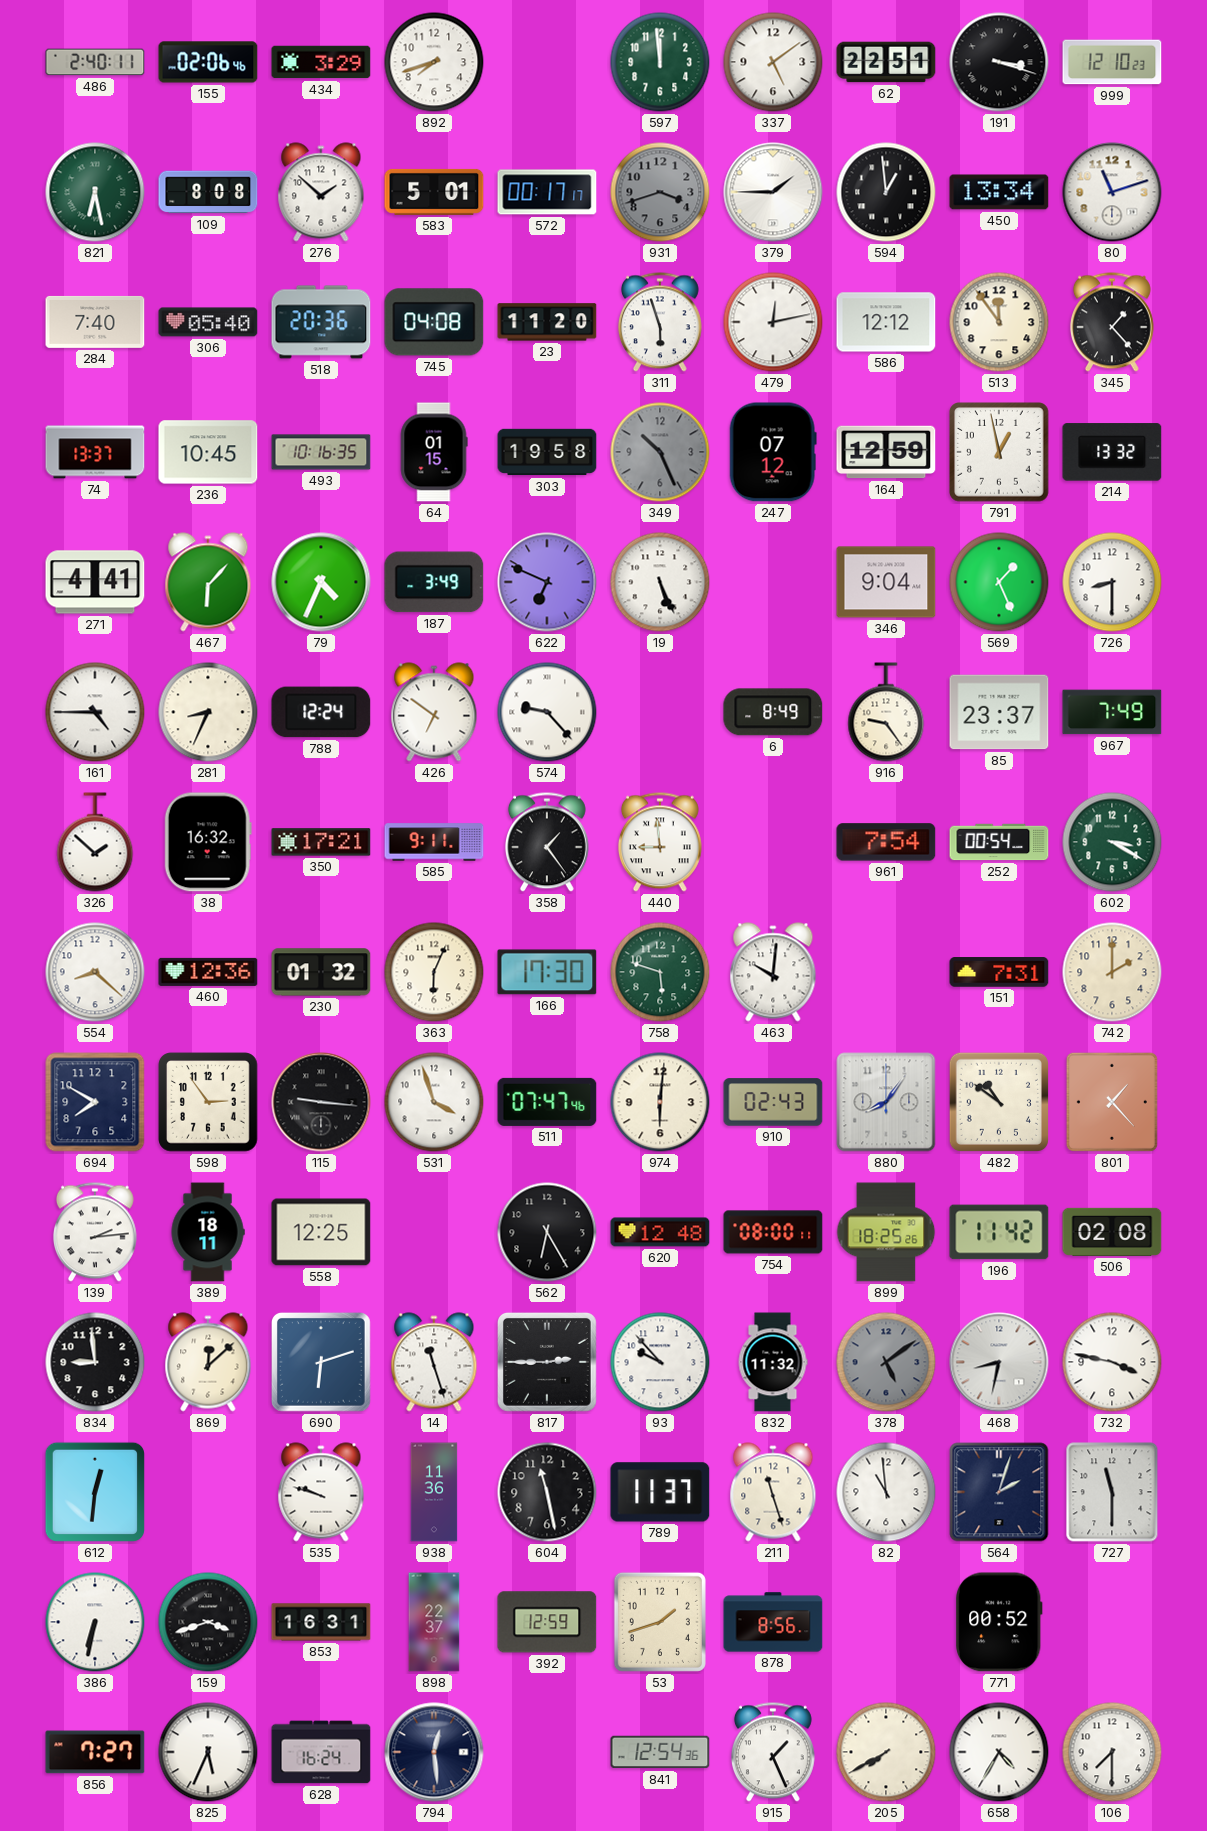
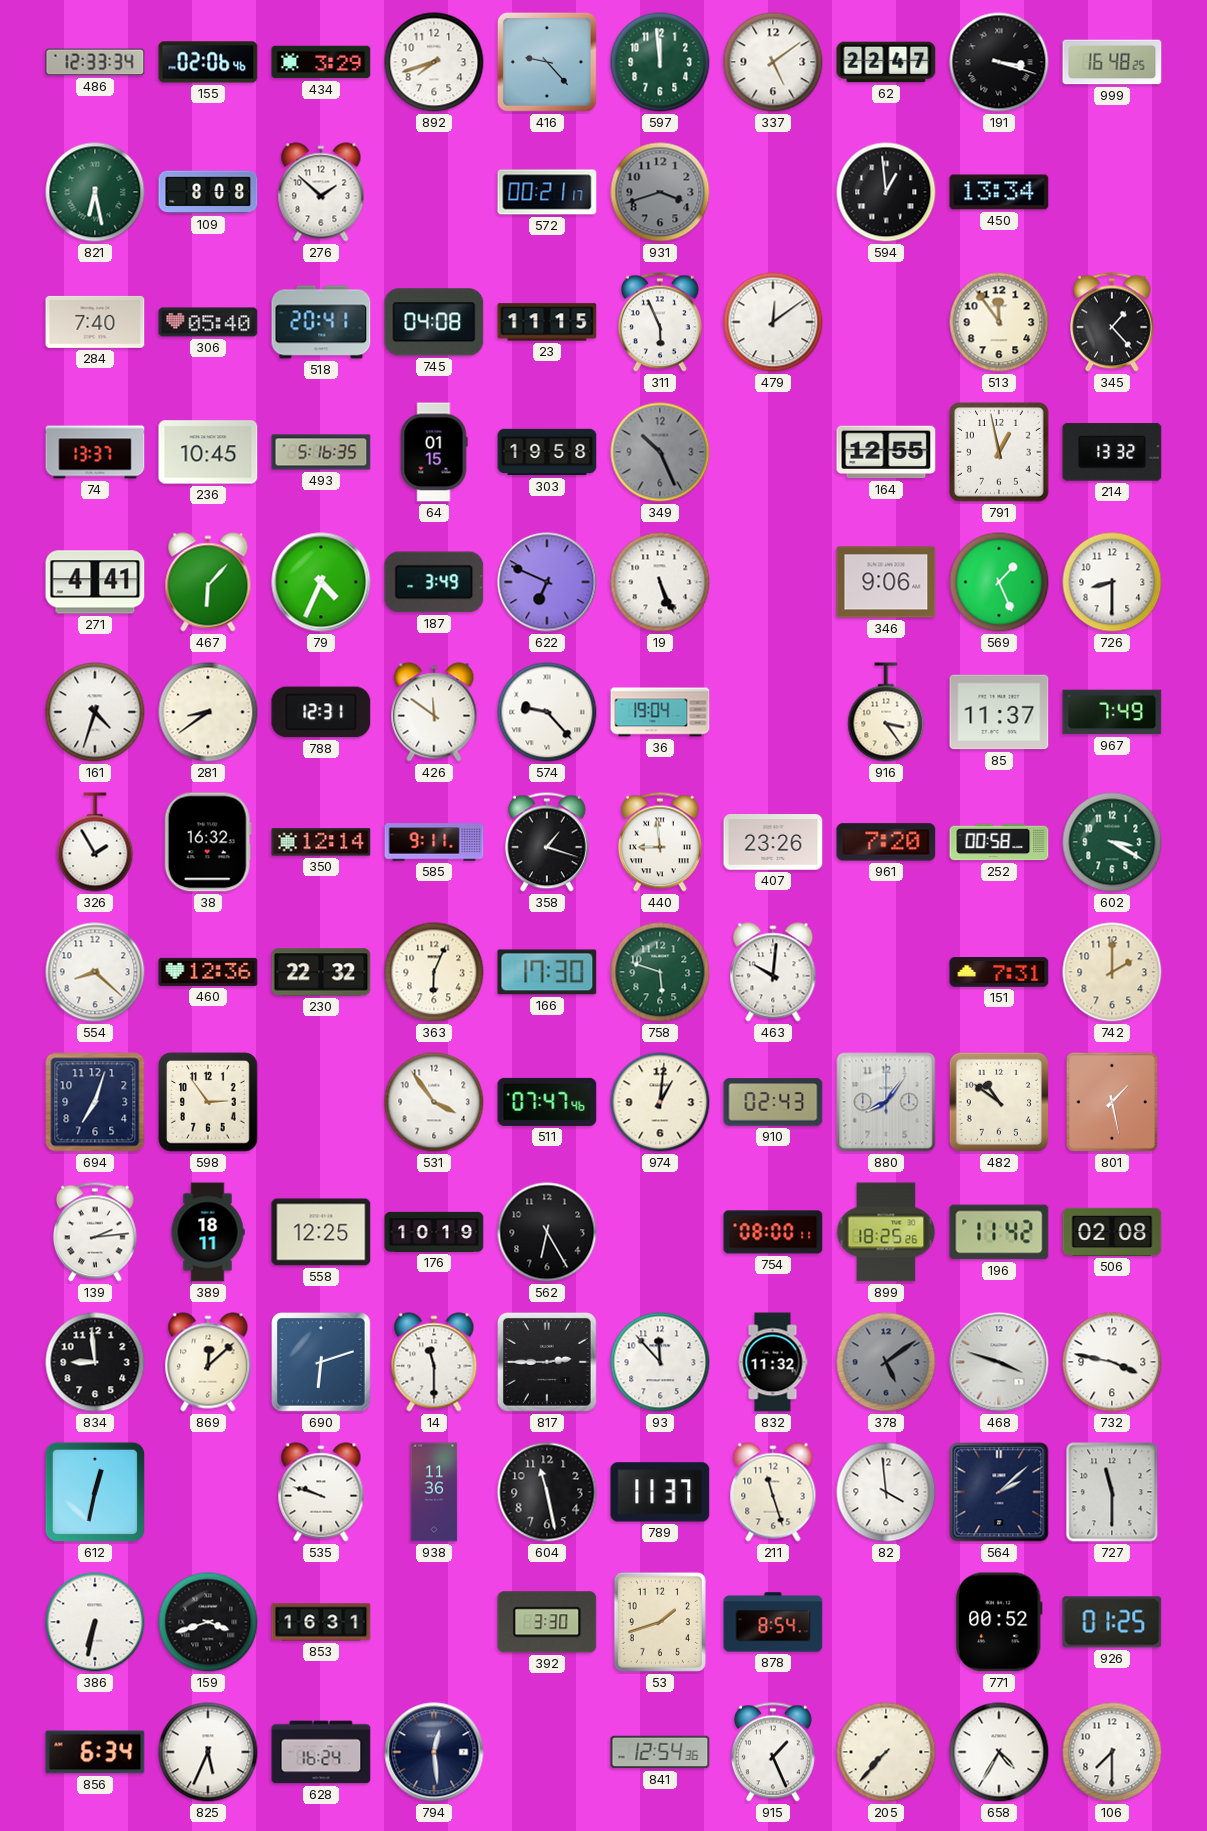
486: 2:40 -> 12:33 (95, 62)
416: none -> 9:23 (547, 62)
62: 22:51 -> 22:47 (886, 62)
999: 12:10 -> 16:48 (1112, 62)
583: 5:01 -> none (434, 192)
572: 00:17 -> 00:21 (547, 192)
379: 1:45 -> none (773, 192)
80: 11:12 -> none (1112, 192)
518: 20:36 -> 20:41 (321, 322)
23: 11:20 -> 11:15 (547, 322)
311: 5:57 -> 5:56 (660, 322)
479: 12:13 -> 12:09 (773, 322)
586: 12:12 -> none (886, 322)
493: 10:16 -> 5:16 (321, 452)
247: 07:12 -> none (773, 452)
164: 12:59 -> 12:55 (886, 452)
346: 9:04 -> 9:06 (886, 582)
161: 4:45 -> 4:33 (95, 712)
281: 8:34 -> 8:39 (208, 712)
788: 12:24 -> 12:31 (321, 712)
426: 6:51 -> 11:51 (434, 712)
36: none -> 19:04 (660, 712)
6: 8:49 -> none (773, 712)
916: 9:24 -> 3:24 (886, 712)
85: 23:37 -> 11:37 (999, 712)
326: 1:52 -> 1:55 (95, 842)
350: 17:21 -> 12:14 (321, 842)
358: 1:24 -> 1:18 (547, 842)
407: none -> 23:26 (773, 842)
961: 7:54 -> 7:20 (886, 842)
252: 00:54 -> 00:58 (999, 842)
230: 01:32 -> 22:32 (321, 972)
694: 7:50 -> 7:03 (95, 1102)
115: 9:16 -> none (321, 1102)
531: 3:57 -> 3:54 (434, 1102)
974: 6:01 -> 1:01 (660, 1102)
801: 1:23 -> 1:28 (1112, 1102)
176: none -> 10:19 (434, 1232)
620: 12:48 -> none (660, 1232)
14: 11:27 -> 11:30 (434, 1362)
93: 9:53 -> 11:53 (660, 1362)
468: 8:32 -> 3:48 (999, 1362)
612: 12:31 -> 12:32 (95, 1492)
82: 10:59 -> 3:59 (886, 1492)
564: 2:03 -> 2:08 (999, 1492)
898: 22:37 -> none (434, 1622)
392: 12:59 -> 3:30 (547, 1622)
878: 8:56 -> 8:54 (773, 1622)
926: none -> 01:25 (1112, 1622)
856: 7:27 -> 6:34 (95, 1752)
205: 7:40 -> 7:37 (886, 1752)
